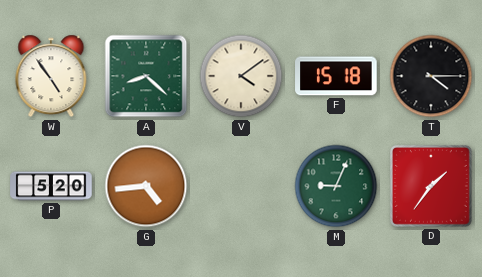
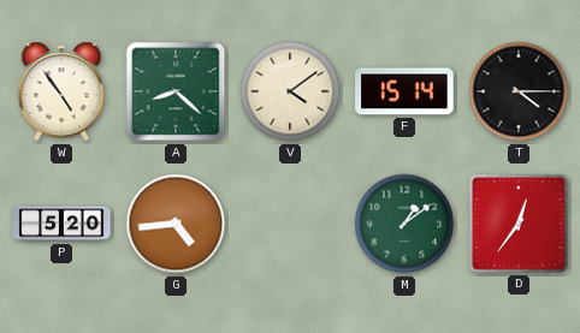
F: 15:18 -> 15:14 (404, 91)
M: 9:04 -> 1:09 (404, 224)
D: 1:36 -> 12:36 (519, 224)
